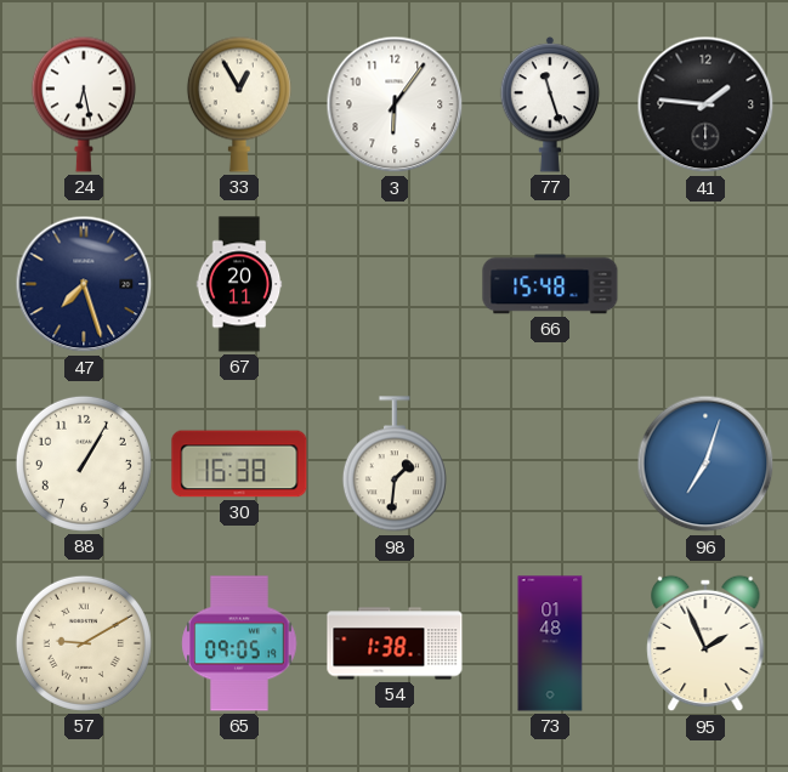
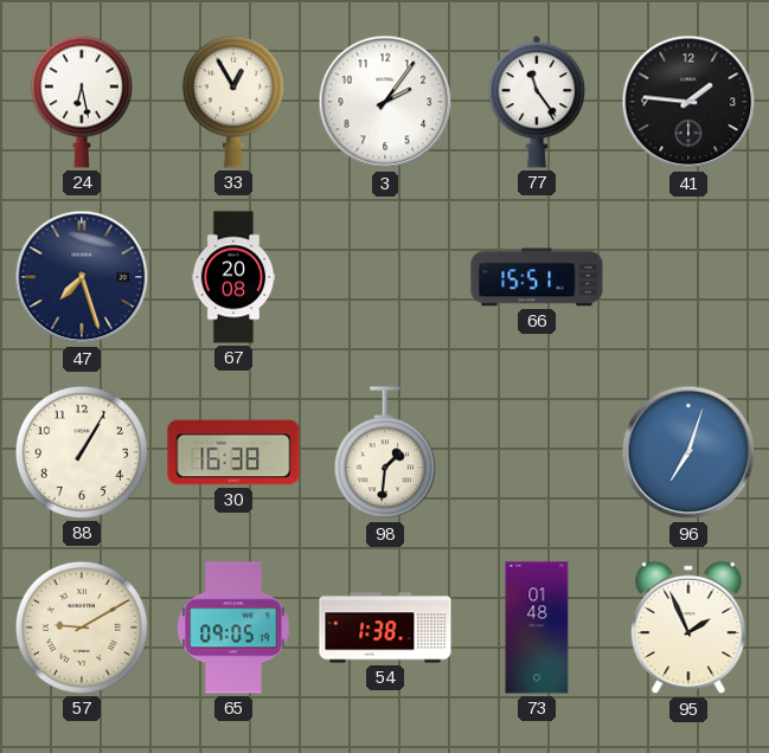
3: 6:06 -> 2:06 (385, 102)
77: 11:27 -> 11:24 (537, 102)
67: 20:11 -> 20:08 (233, 277)
66: 15:48 -> 15:51 (537, 277)
